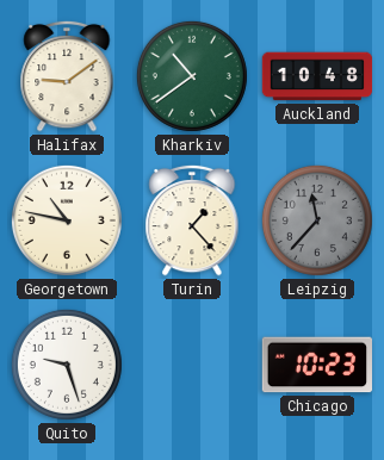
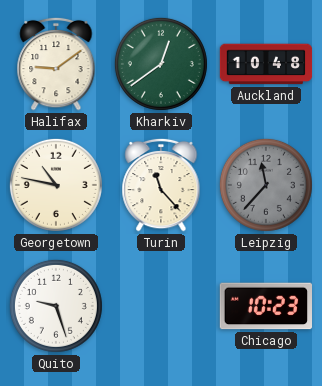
Kharkiv: 10:39 -> 12:39 (161, 64)
Turin: 1:23 -> 11:23 (161, 185)
